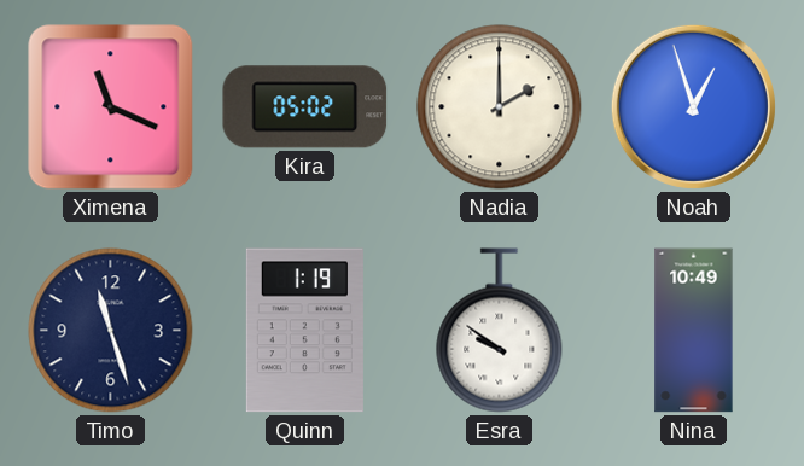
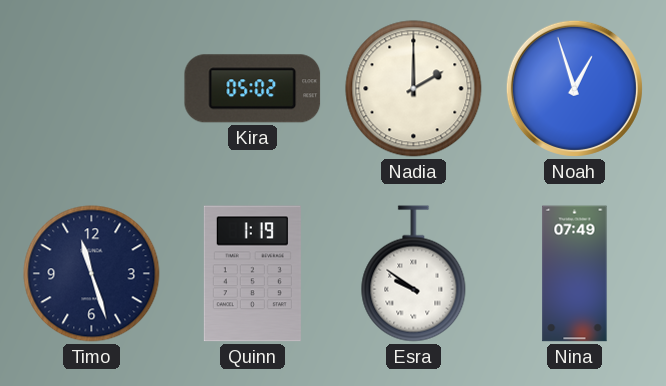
Ximena: 11:19 -> none (111, 107)
Nina: 10:49 -> 07:49 (575, 274)
